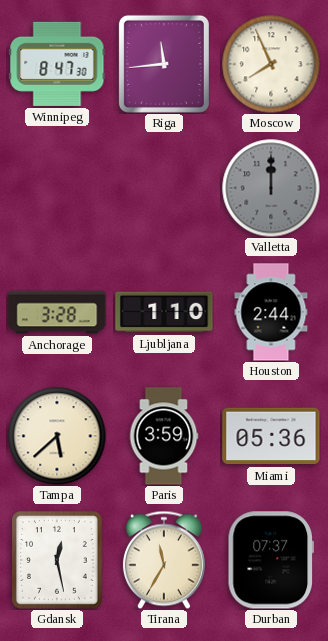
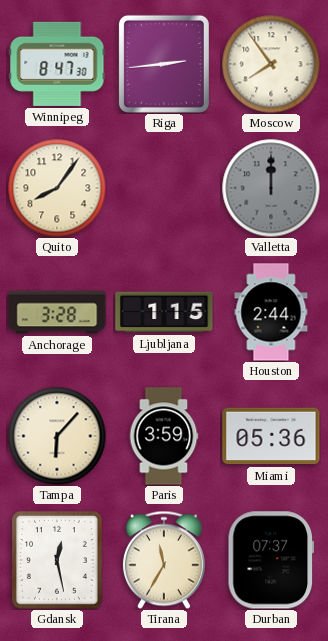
Riga: 11:44 -> 2:44 (164, 64)
Moscow: 7:56 -> 7:54 (271, 64)
Quito: none -> 8:06 (57, 188)
Ljubljana: 1:10 -> 1:15 (164, 312)
Tampa: 5:38 -> 6:07 (57, 436)
